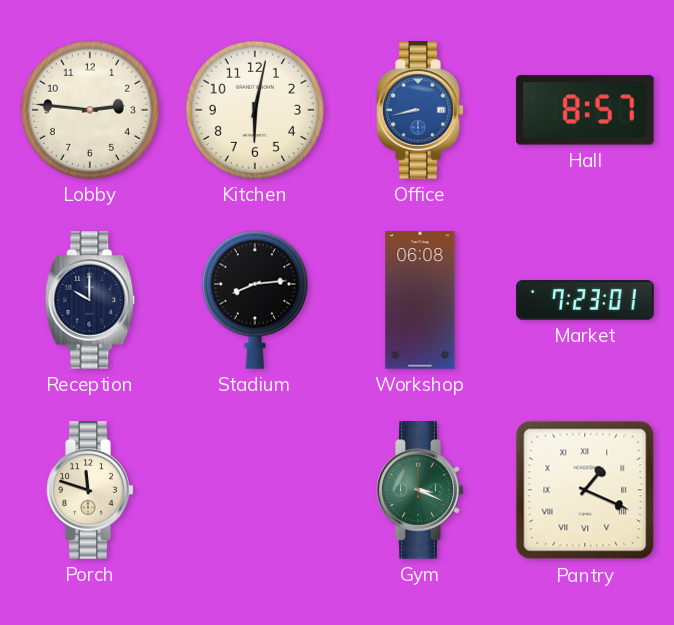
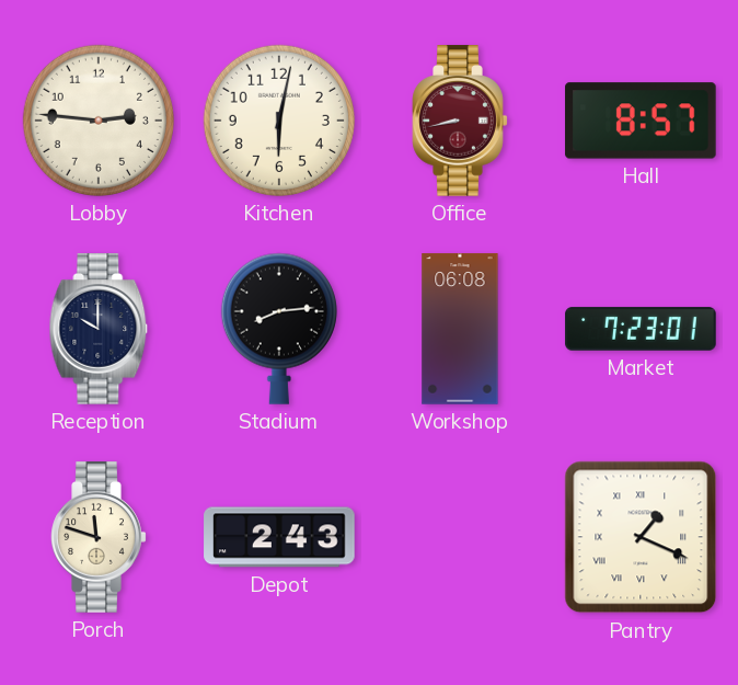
Office dial: blue -> burgundy (460, 121)
Depot: none -> 2:43 (279, 537)
Gym: 3:19 -> none (420, 490)
